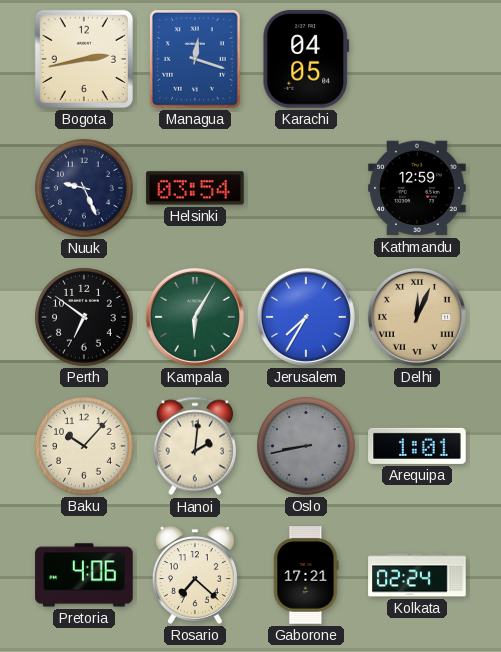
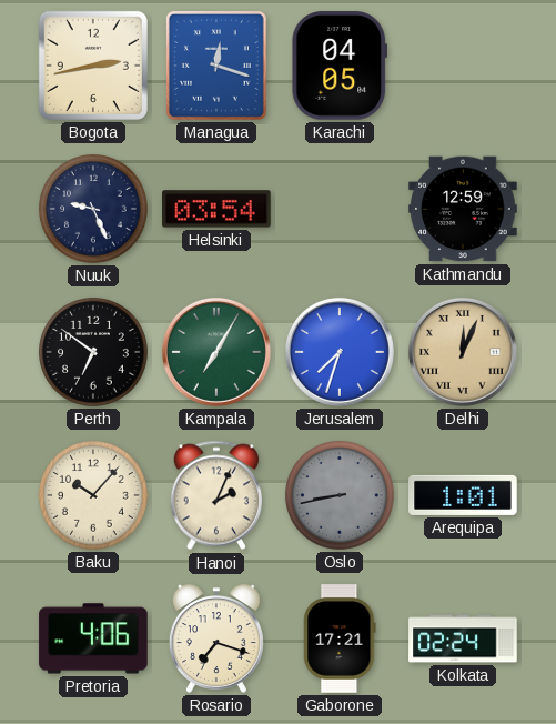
Kampala: 6:05 -> 7:05 (216, 352)
Jerusalem: 7:35 -> 7:33 (340, 352)
Hanoi: 2:01 -> 2:04 (215, 495)
Rosario: 7:22 -> 7:18 (216, 638)
